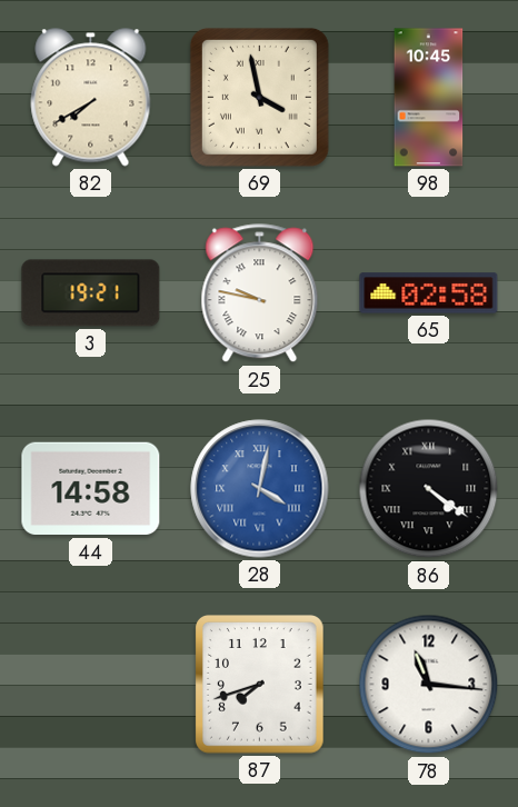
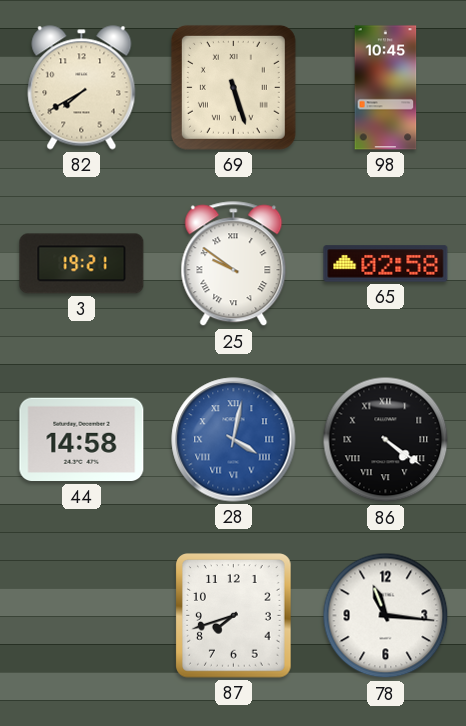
69: 3:58 -> 5:27 (233, 87)
25: 9:47 -> 9:51 (234, 264)
